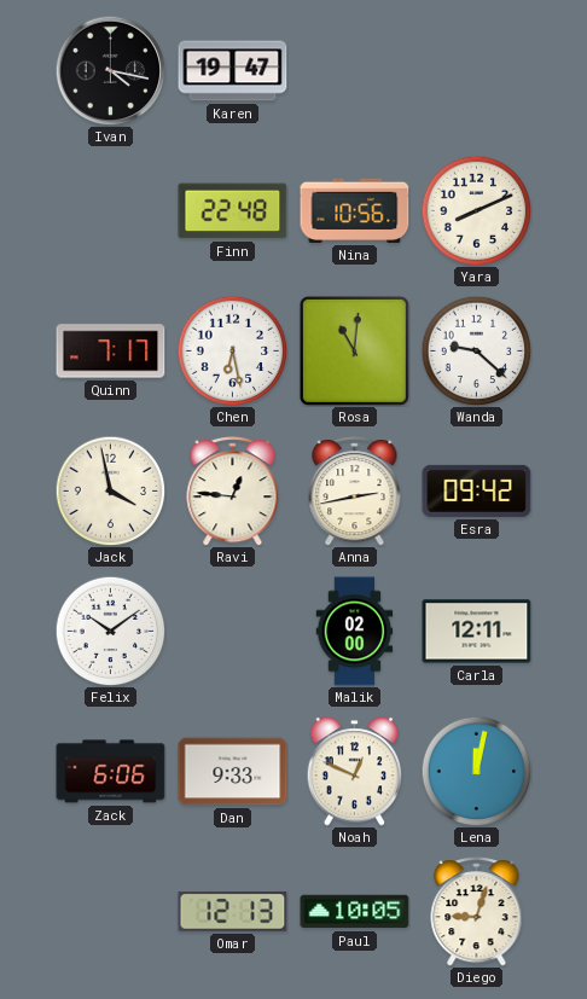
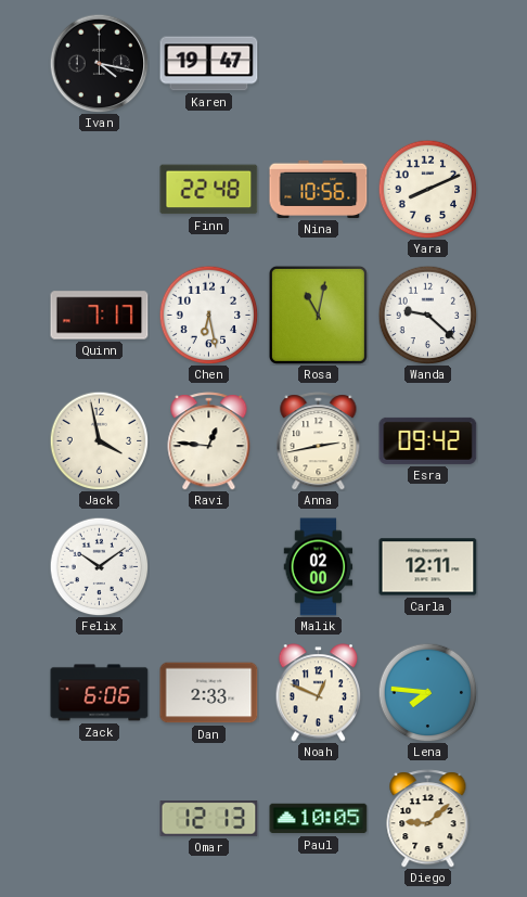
Rosa: 11:01 -> 11:02 (318, 315)
Dan: 9:33 -> 2:33 (209, 693)
Lena: 12:02 -> 7:46 (427, 692)
Diego: 9:03 -> 9:08 (428, 819)
